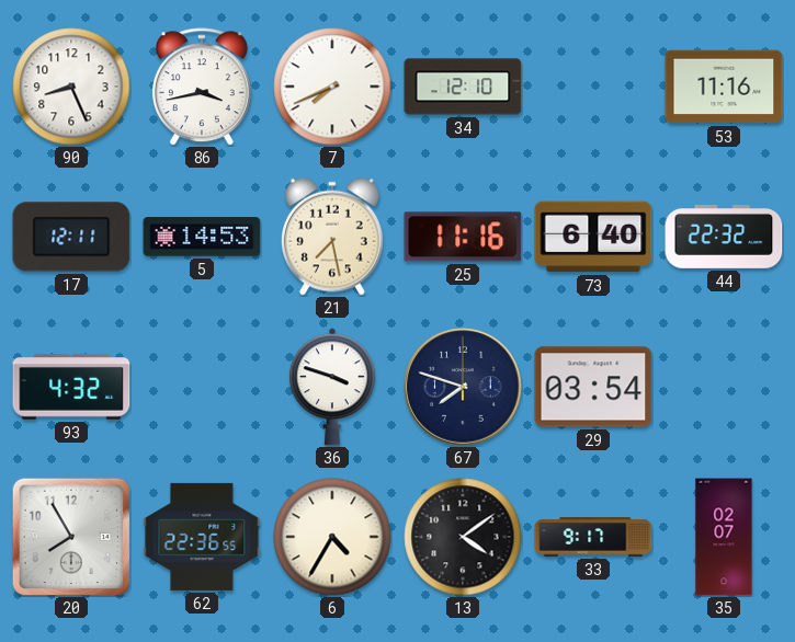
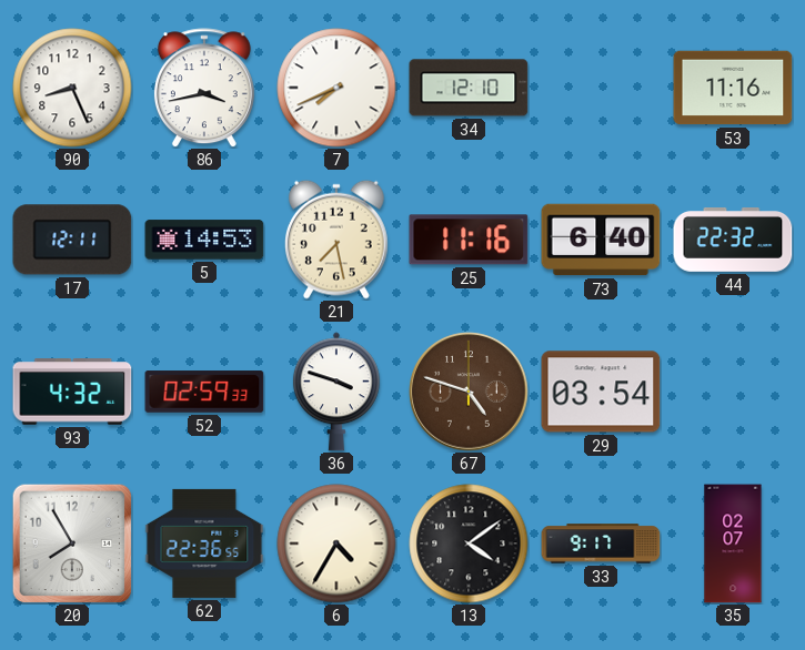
52: none -> 02:59 (204, 392)
67: 7:48 -> 4:48 (469, 392)
67 dial: navy -> brown (469, 392)
